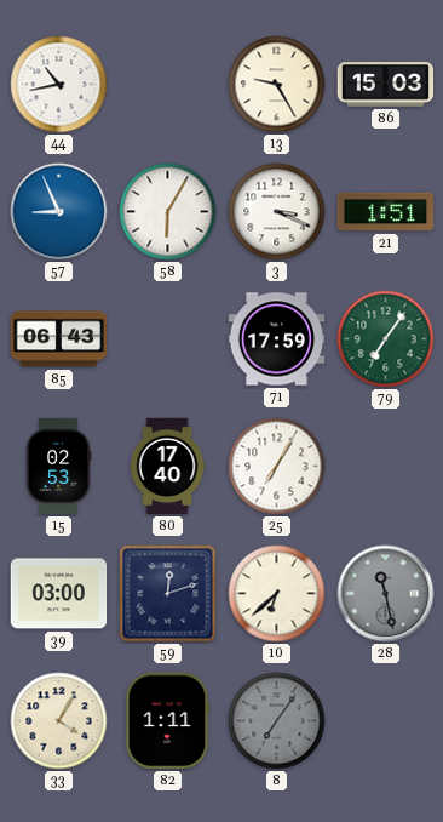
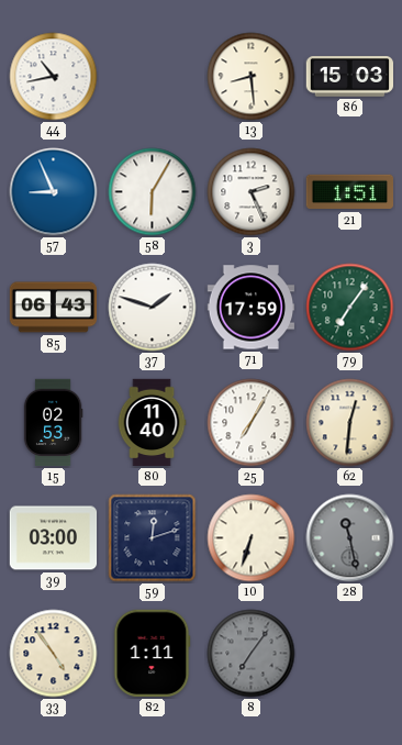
13: 9:25 -> 8:29 (252, 77)
3: 3:19 -> 2:26 (252, 192)
37: none -> 1:48 (153, 308)
80: 17:40 -> 11:40 (152, 423)
62: none -> 12:31 (350, 423)
10: 6:38 -> 6:33 (252, 538)
33: 4:05 -> 4:54 (54, 654)
